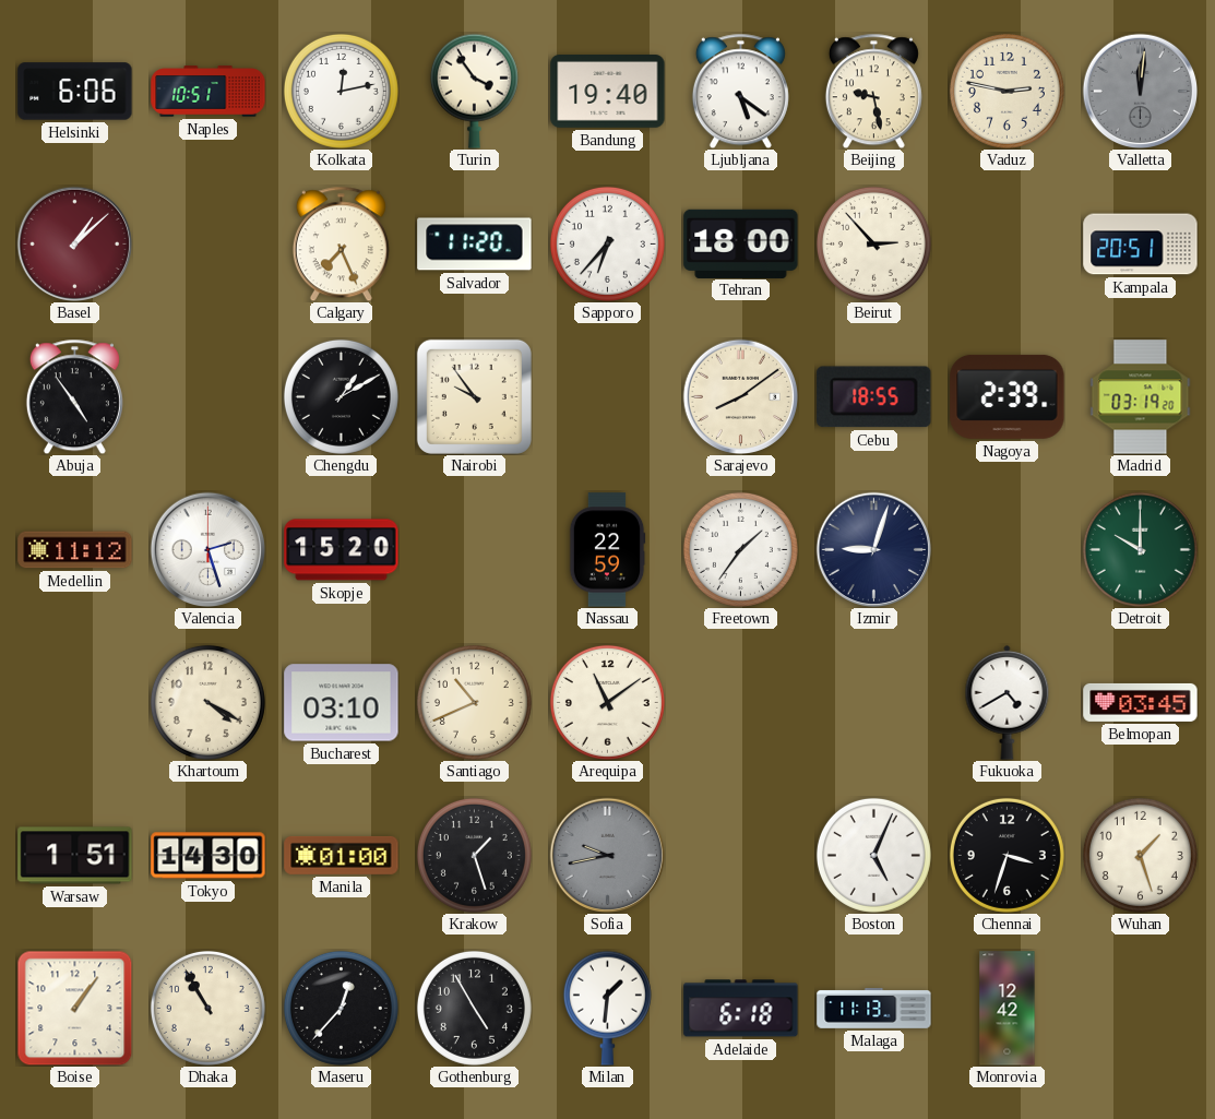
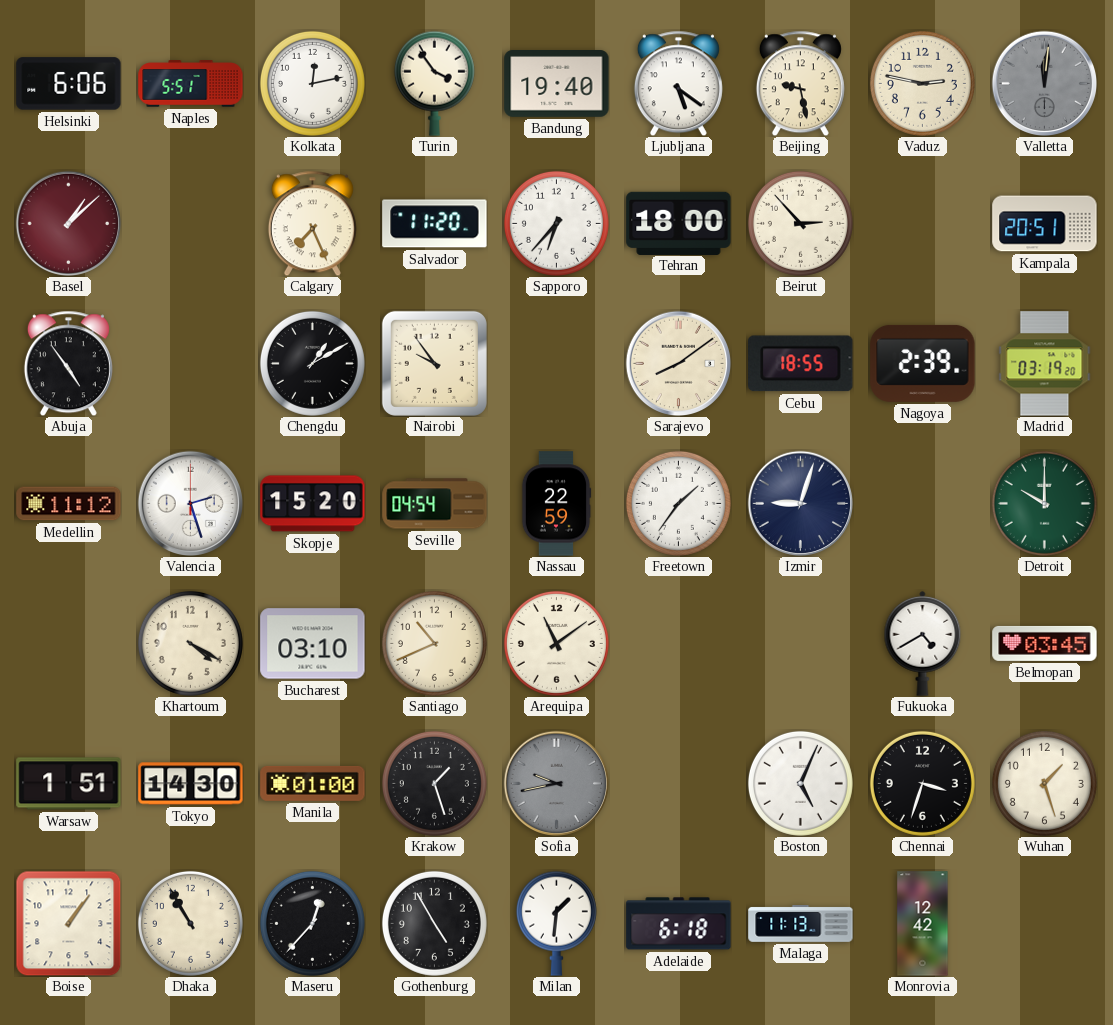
Naples: 10:51 -> 5:51 (191, 84)
Seville: none -> 04:54 (435, 504)
